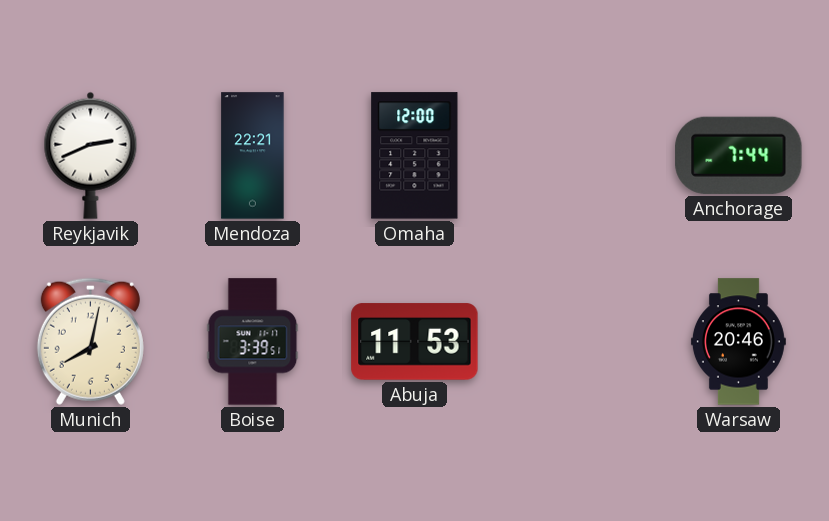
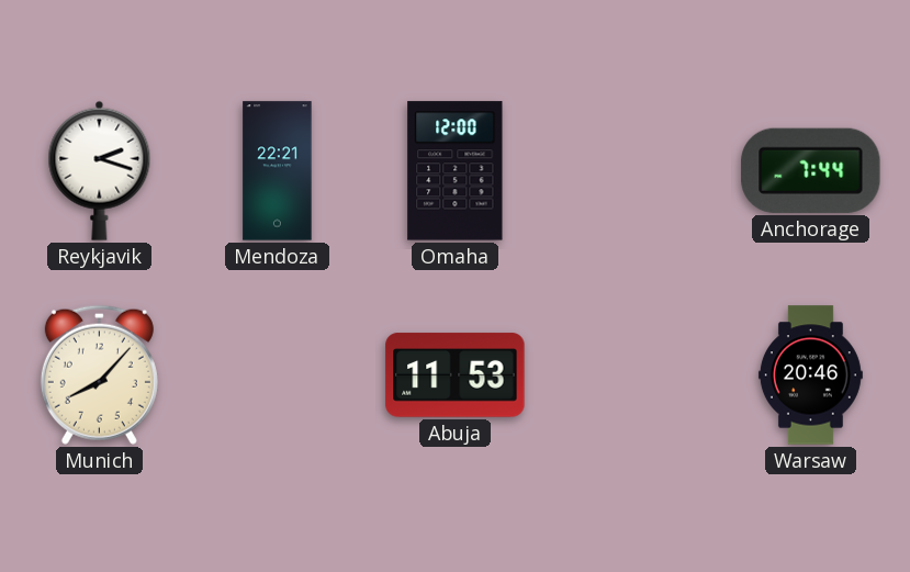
Reykjavik: 2:41 -> 2:18 (100, 170)
Munich: 8:02 -> 8:07 (99, 374)
Boise: 3:39 -> none (253, 342)
